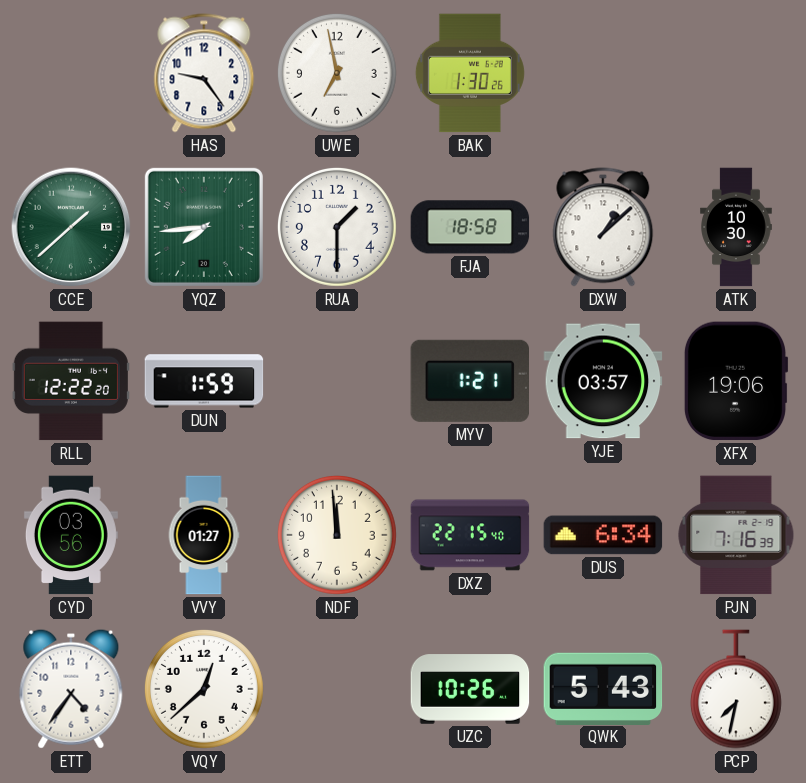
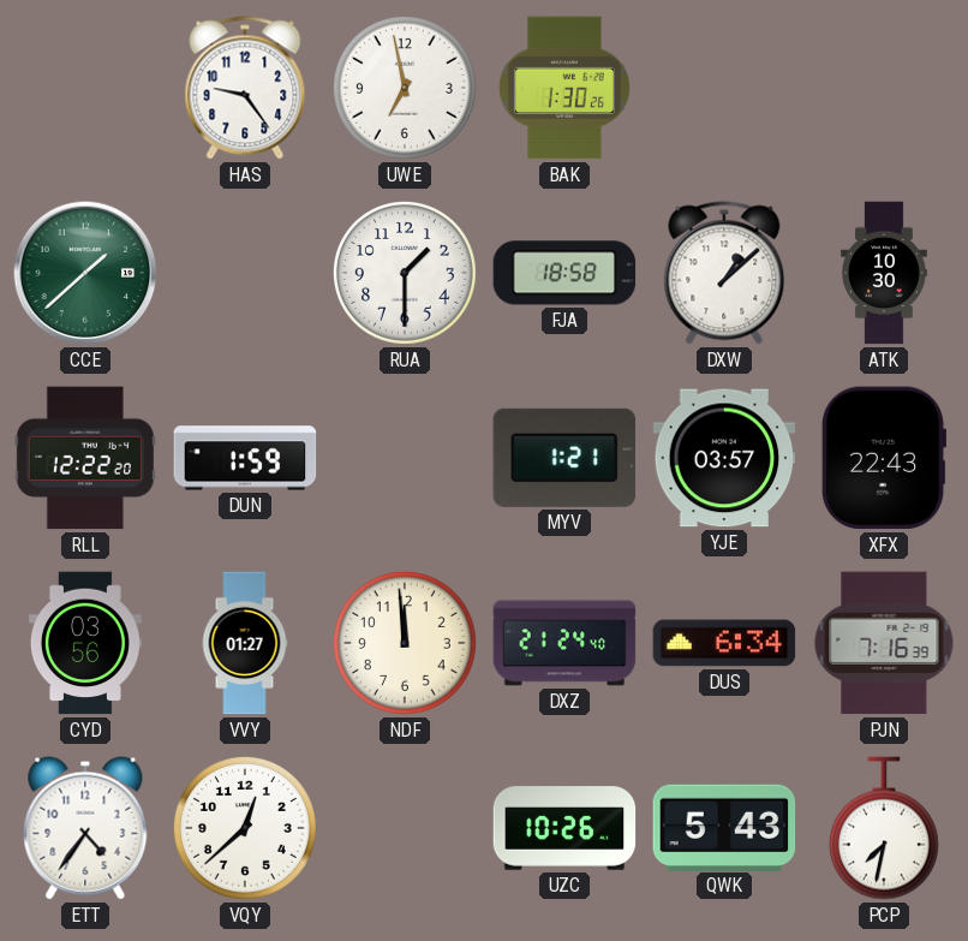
YQZ: 7:44 -> none (204, 227)
XFX: 19:06 -> 22:43 (884, 458)
DXZ: 22:15 -> 21:24 (564, 643)
